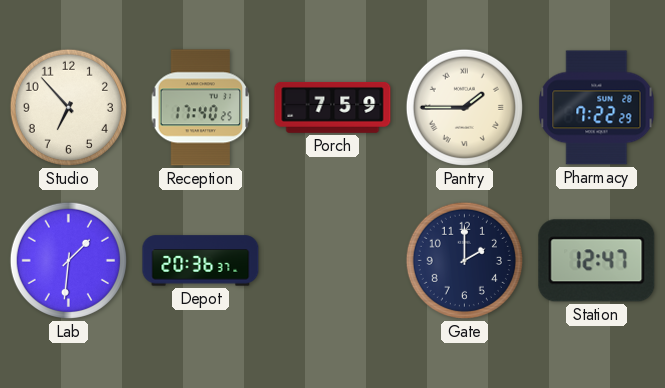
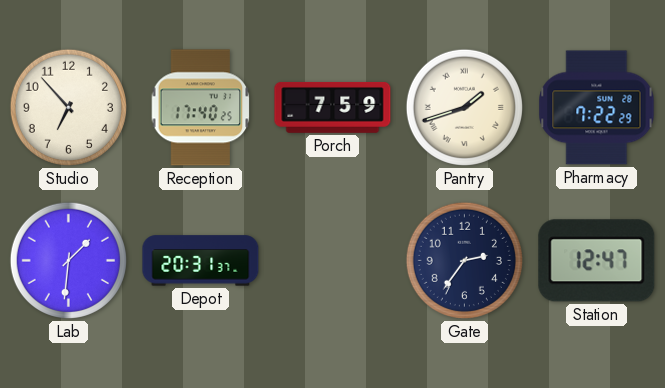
Pantry: 1:45 -> 1:42 (464, 107)
Depot: 20:36 -> 20:31 (201, 261)
Gate: 2:00 -> 2:36 (464, 260)
